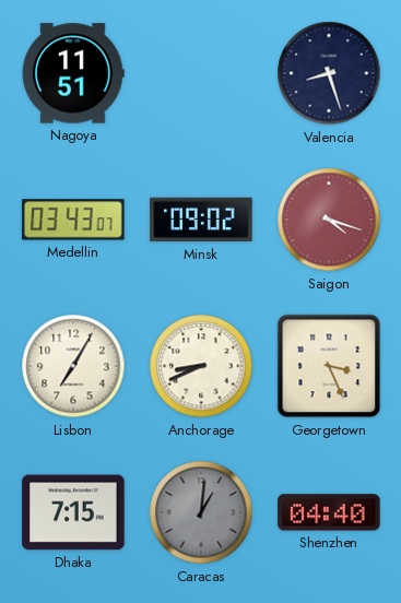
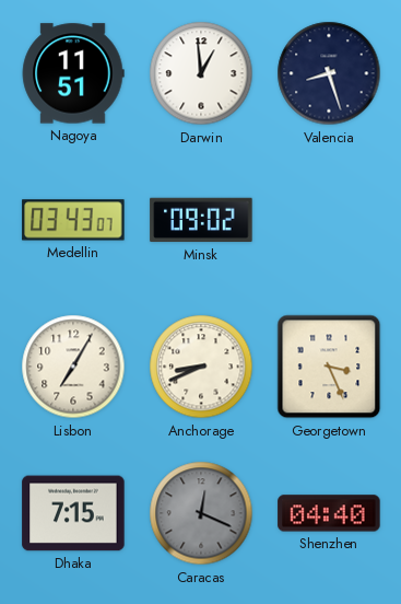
Darwin: none -> 12:59 (201, 73)
Saigon: 4:18 -> none (329, 220)
Caracas: 1:01 -> 12:19 (201, 513)
